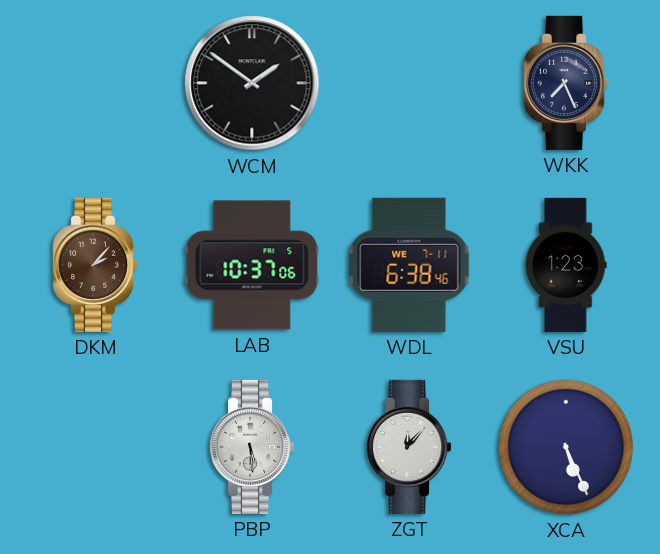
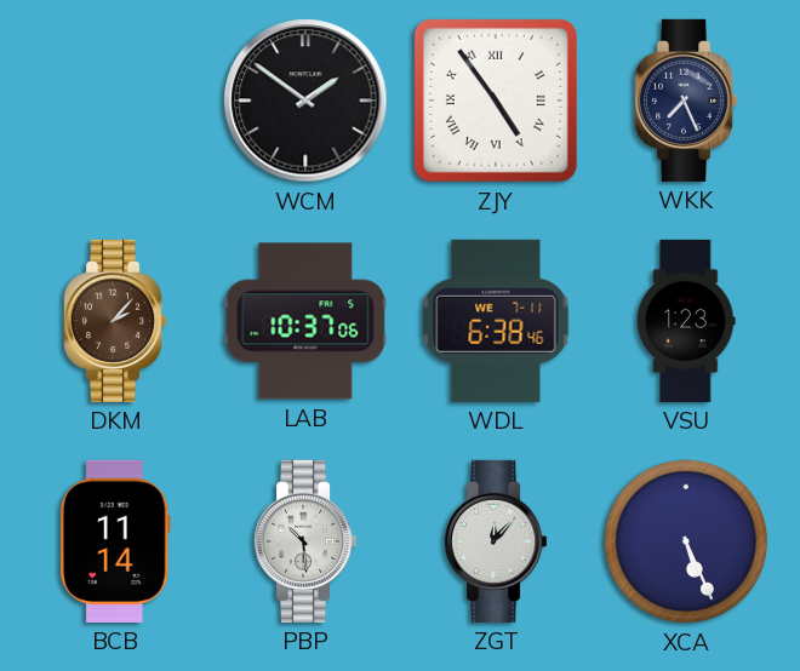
ZJY: none -> 4:54 (496, 101)
BCB: none -> 11:14 (115, 541)
PBP: 5:29 -> 10:29 (307, 541)
